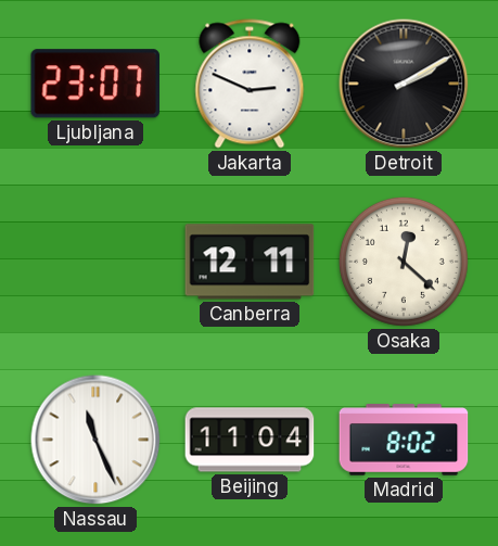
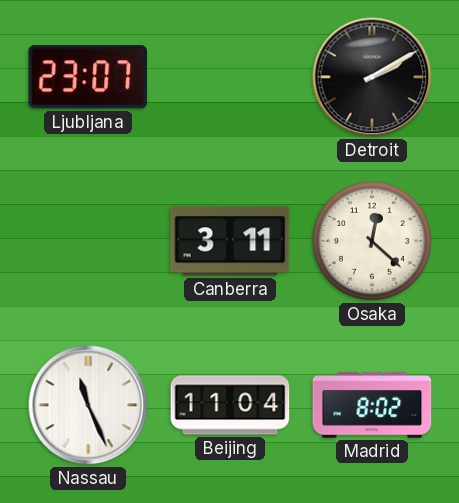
Jakarta: 2:49 -> none (250, 84)
Canberra: 12:11 -> 3:11 (230, 241)
